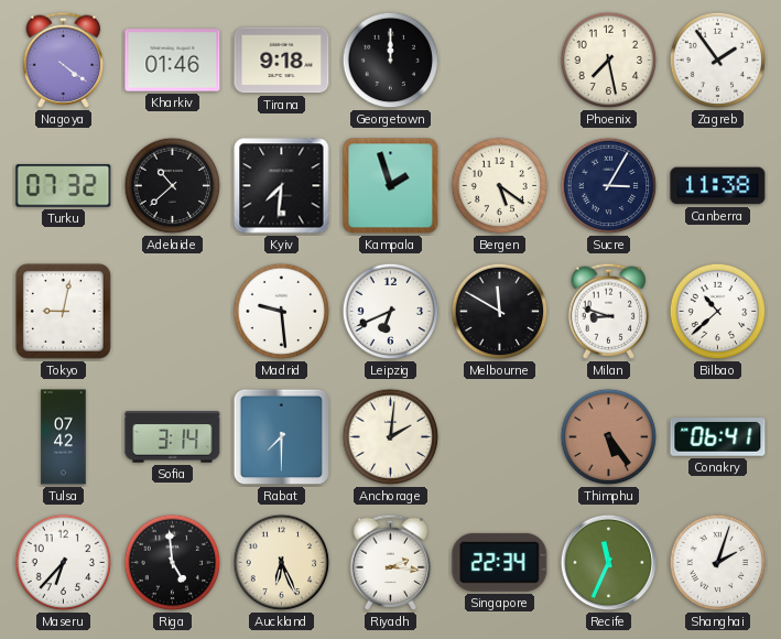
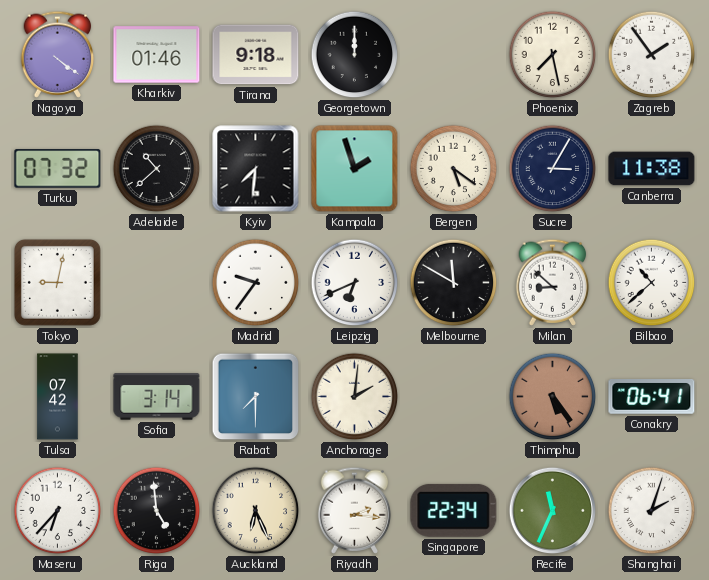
Madrid: 9:29 -> 9:36 (256, 283)
Milan: 8:48 -> 8:52 (553, 282)
